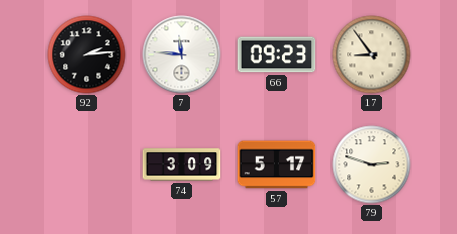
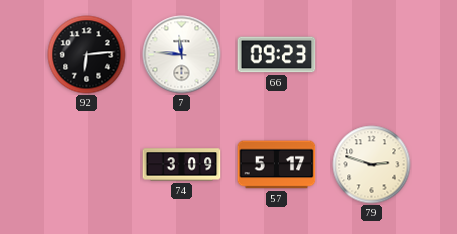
92: 2:14 -> 6:14 (87, 55)
17: 8:54 -> none (372, 55)
